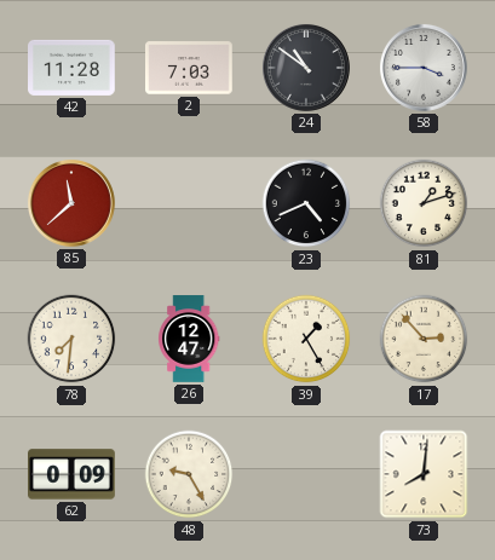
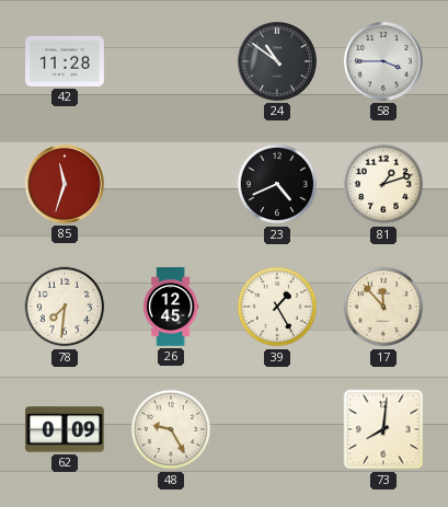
2: 7:03 -> none (190, 68)
85: 11:38 -> 11:33 (65, 184)
26: 12:47 -> 12:45 (172, 307)
17: 2:53 -> 11:53 (383, 307)
